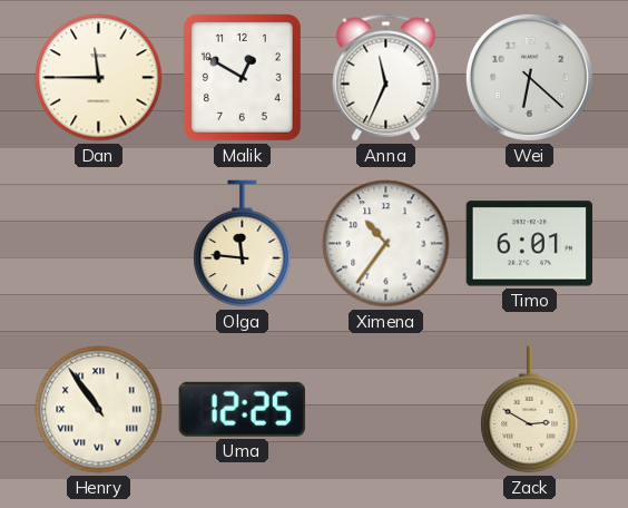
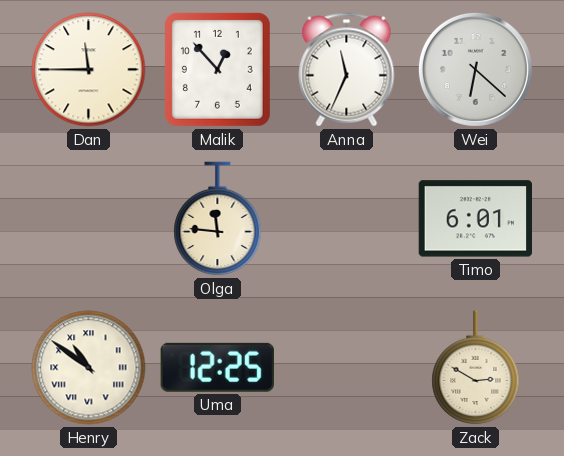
Malik: 12:50 -> 12:53 (217, 69)
Ximena: 10:36 -> none (386, 244)
Henry: 10:54 -> 10:51 (89, 368)
